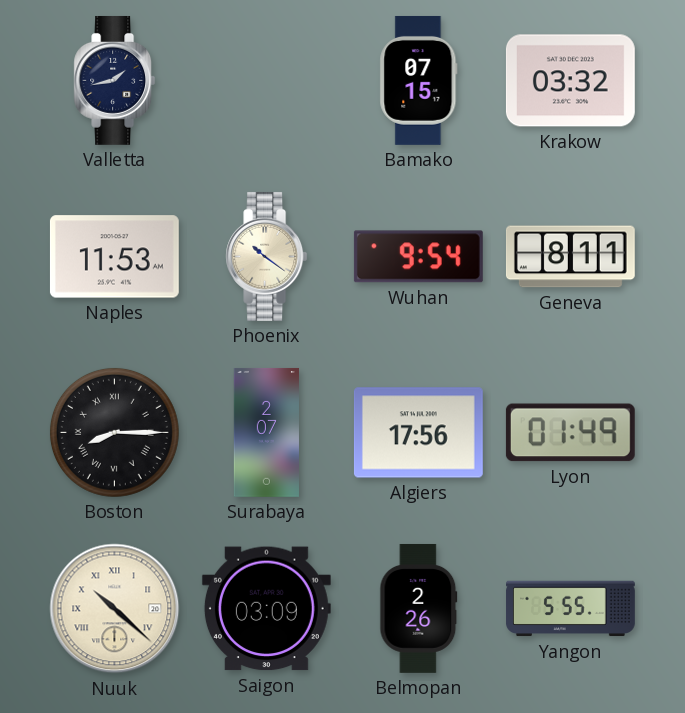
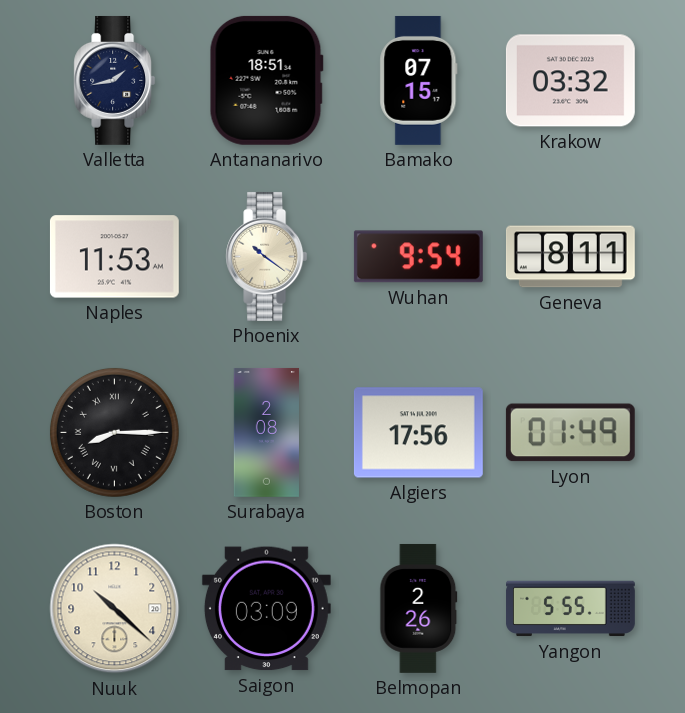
Antananarivo: none -> 18:51 (266, 80)
Surabaya: 2:07 -> 2:08 (266, 432)
Nuuk numerals: Roman -> Arabic (115, 609)
